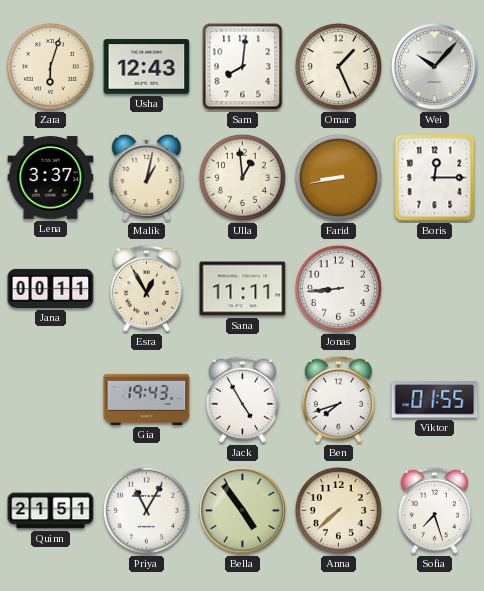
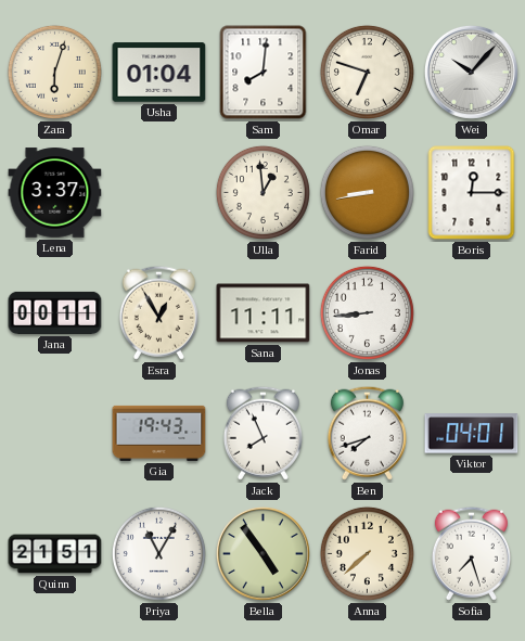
Usha: 12:43 -> 01:04 (159, 73)
Omar: 1:26 -> 6:48 (367, 72)
Malik: 1:02 -> none (147, 178)
Jack: 4:55 -> 7:56 (262, 433)
Viktor: 01:55 -> 04:01 (472, 434)
